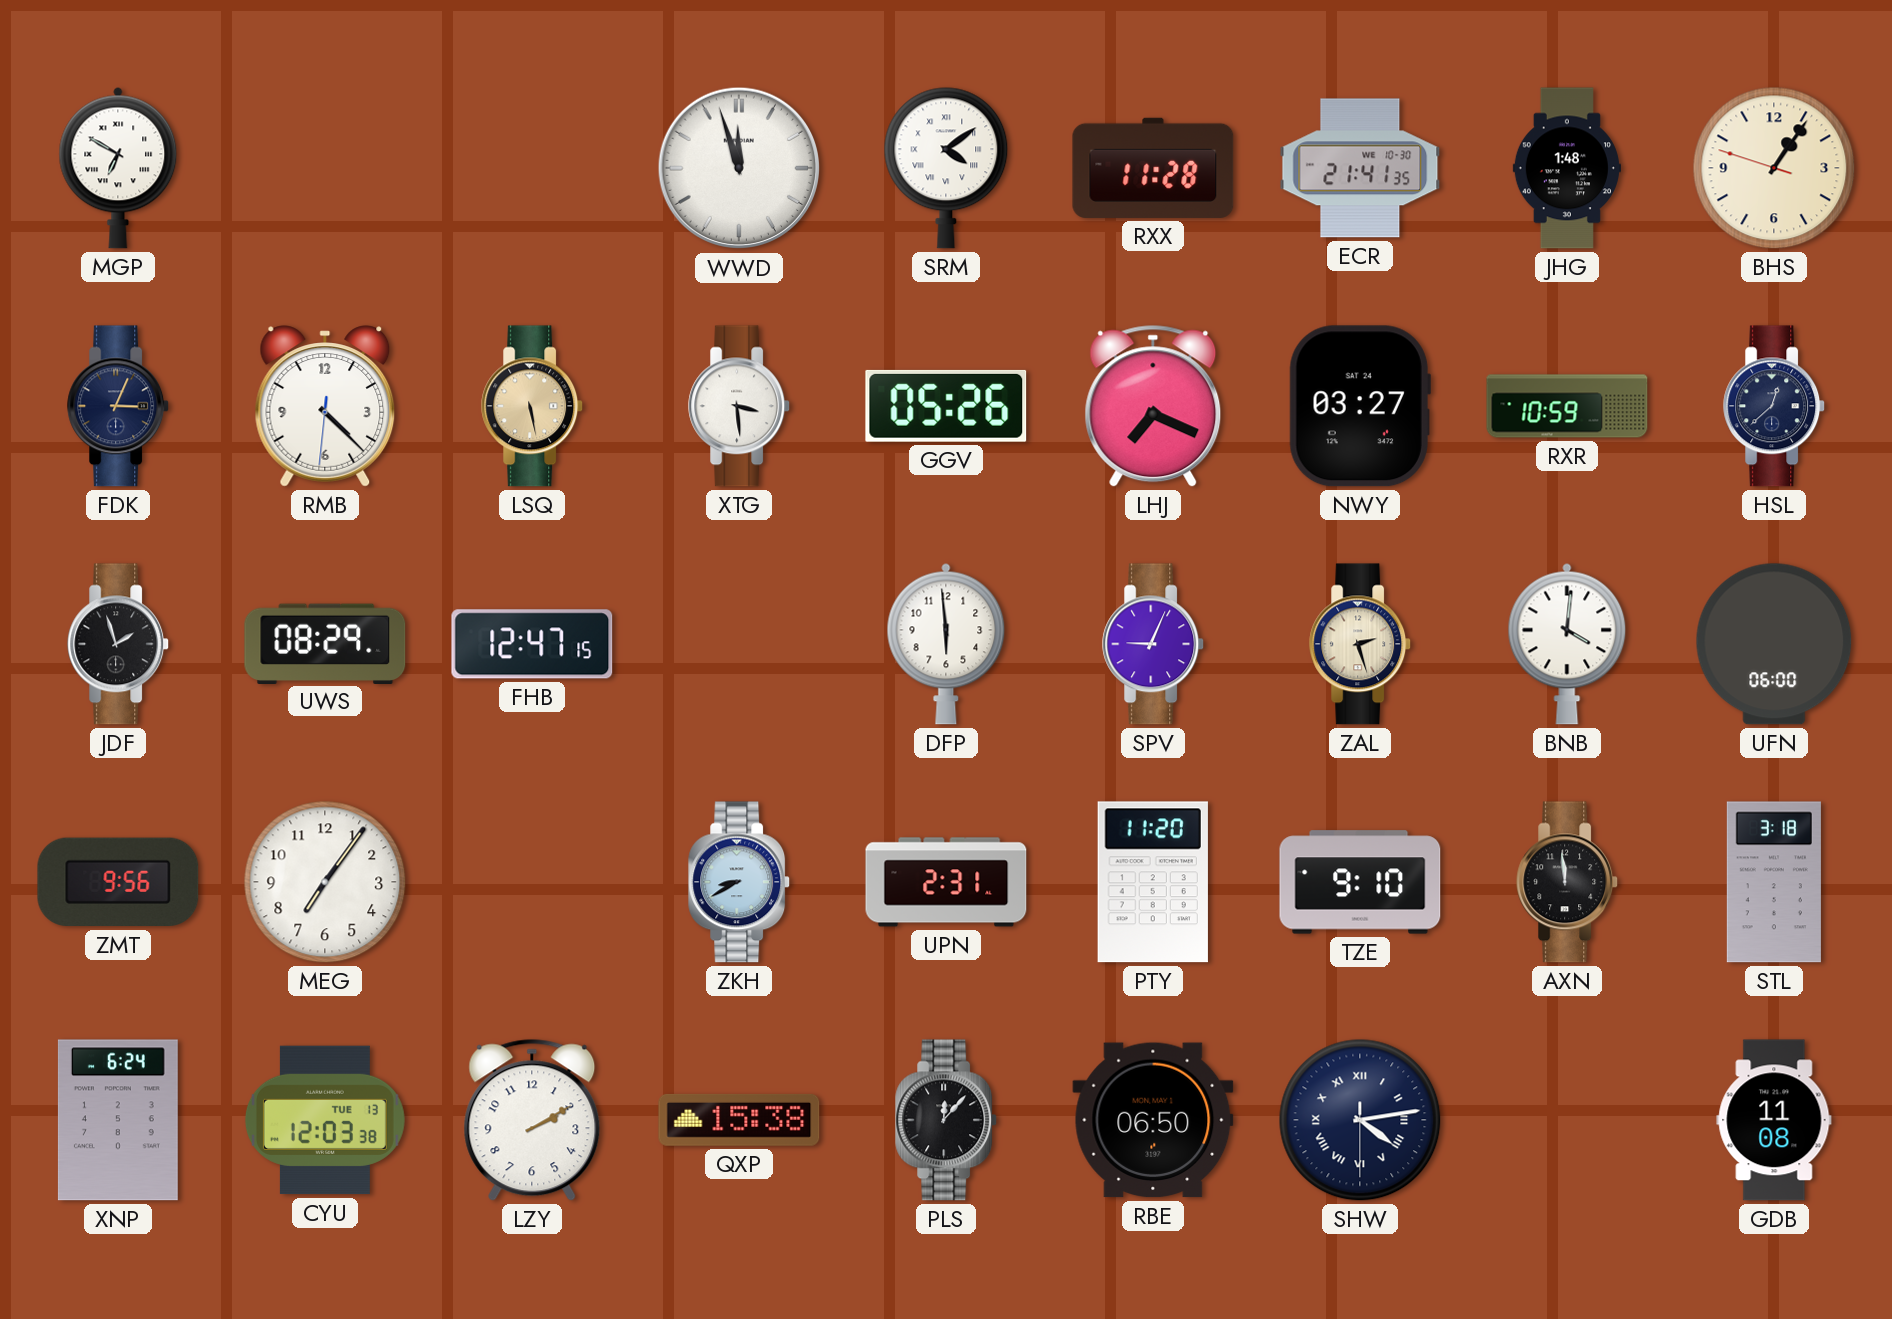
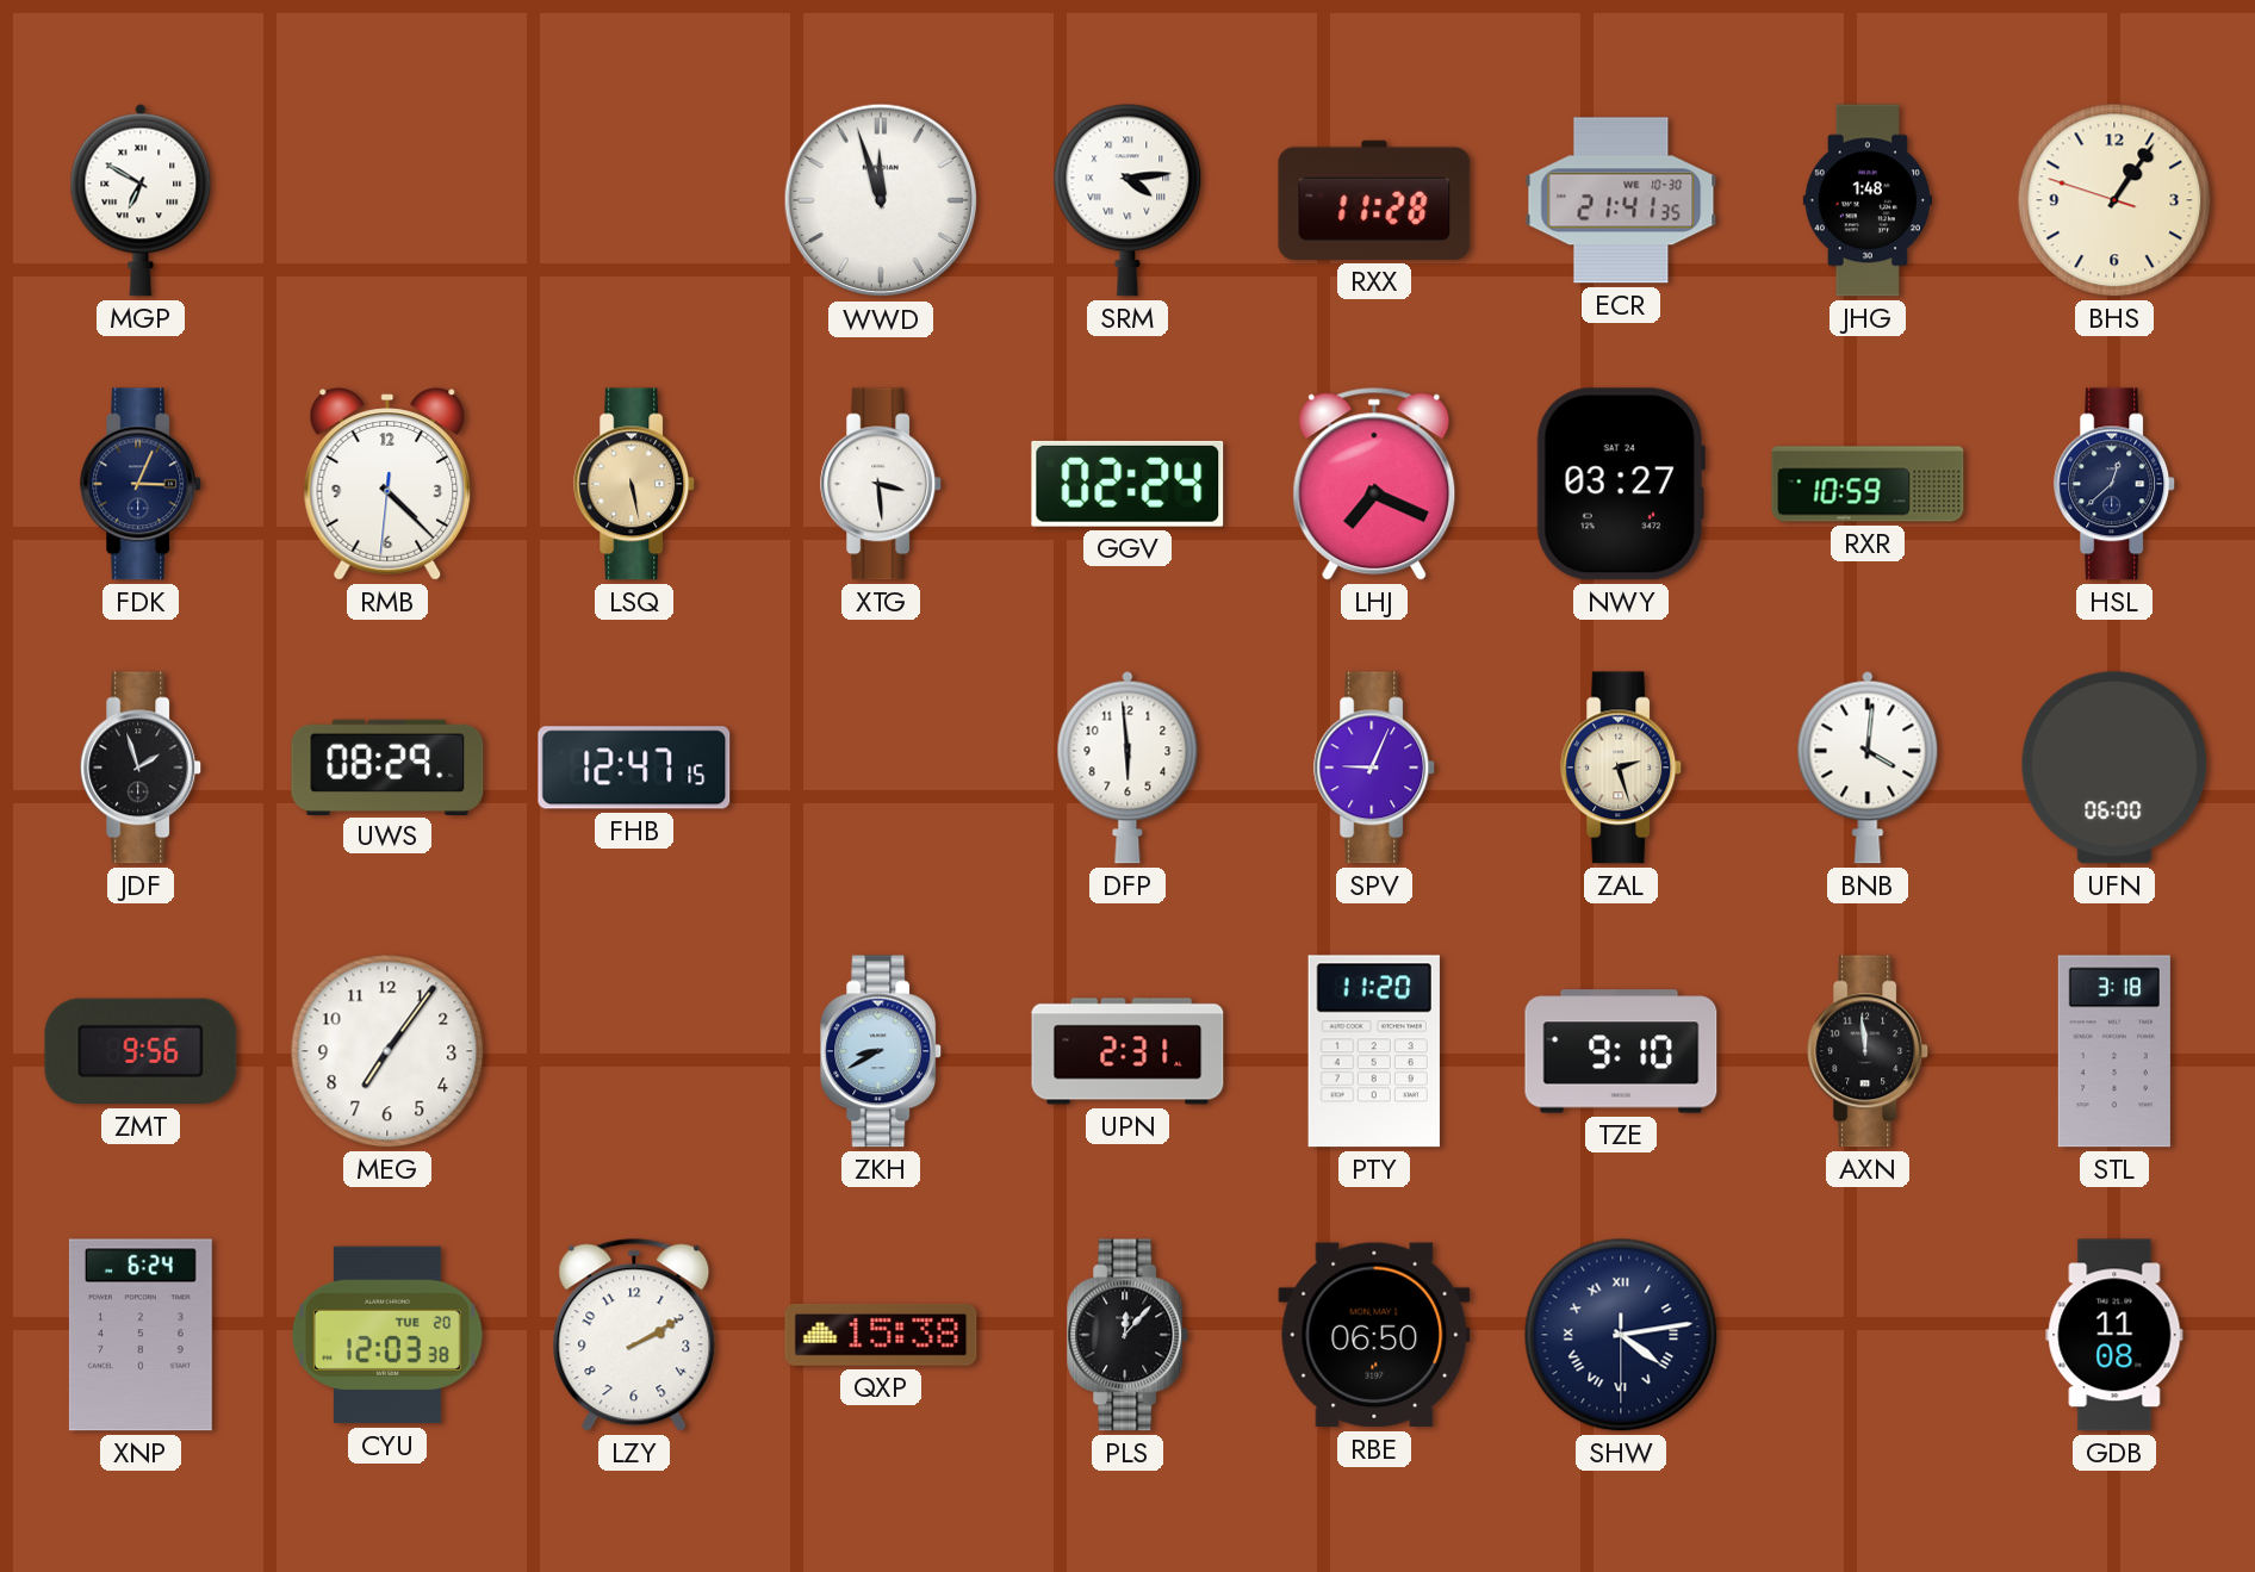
SRM: 4:09 -> 4:14 (1127, 200)
GGV: 05:26 -> 02:24 (1127, 484)
CYU date: TUE 13 -> TUE 20 (387, 1335)
